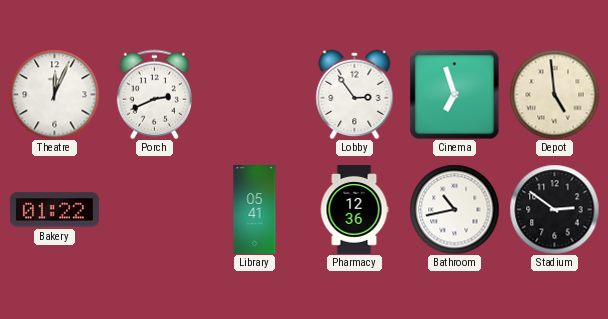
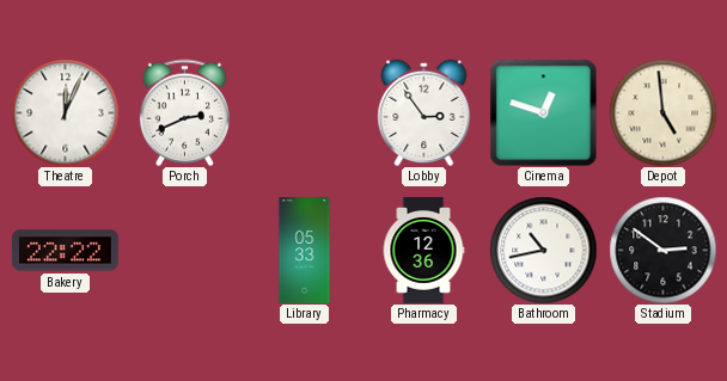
Cinema: 6:57 -> 12:48 (543, 112)
Bakery: 01:22 -> 22:22 (65, 251)
Library: 05:41 -> 05:33 (305, 251)
